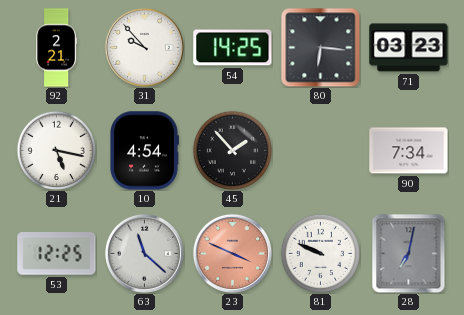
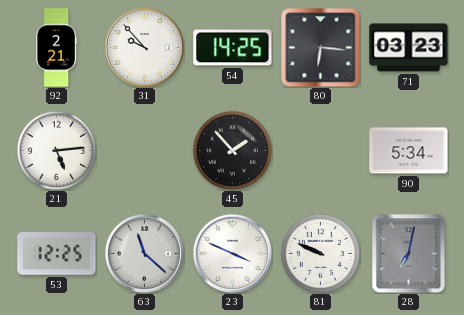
21: 5:17 -> 5:14 (56, 150)
10: 4:54 -> none (144, 151)
90: 7:34 -> 5:34 (409, 151)
23 dial: salmon -> white (232, 253)
